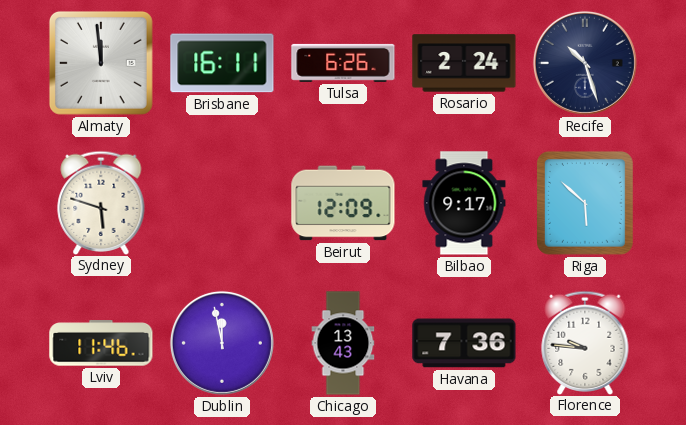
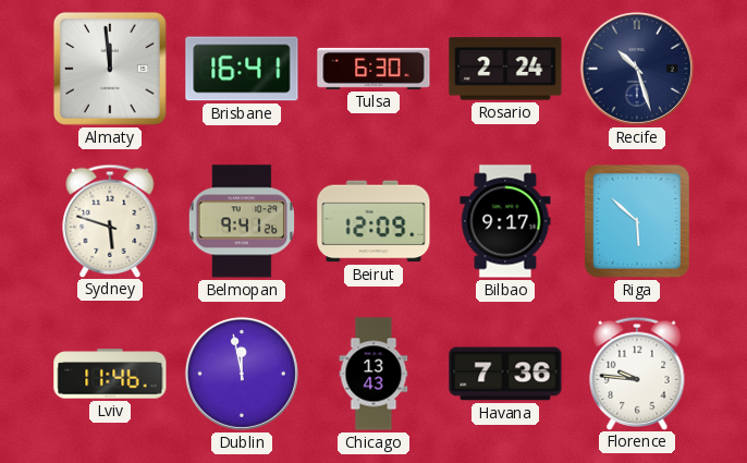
Brisbane: 16:11 -> 16:41 (242, 69)
Tulsa: 6:26 -> 6:30 (373, 69)
Belmopan: none -> 9:41 (242, 221)
